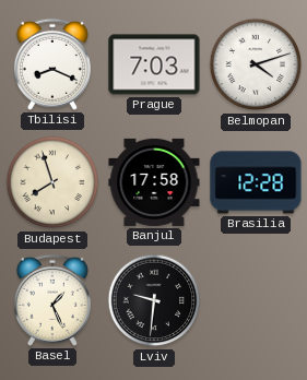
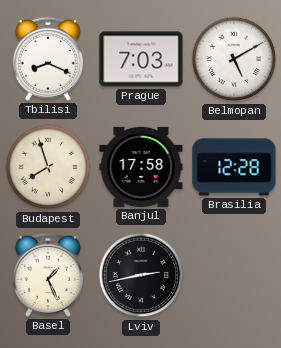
Belmopan: 4:12 -> 5:10 (234, 59)
Lviv: 9:31 -> 2:43 (141, 275)
